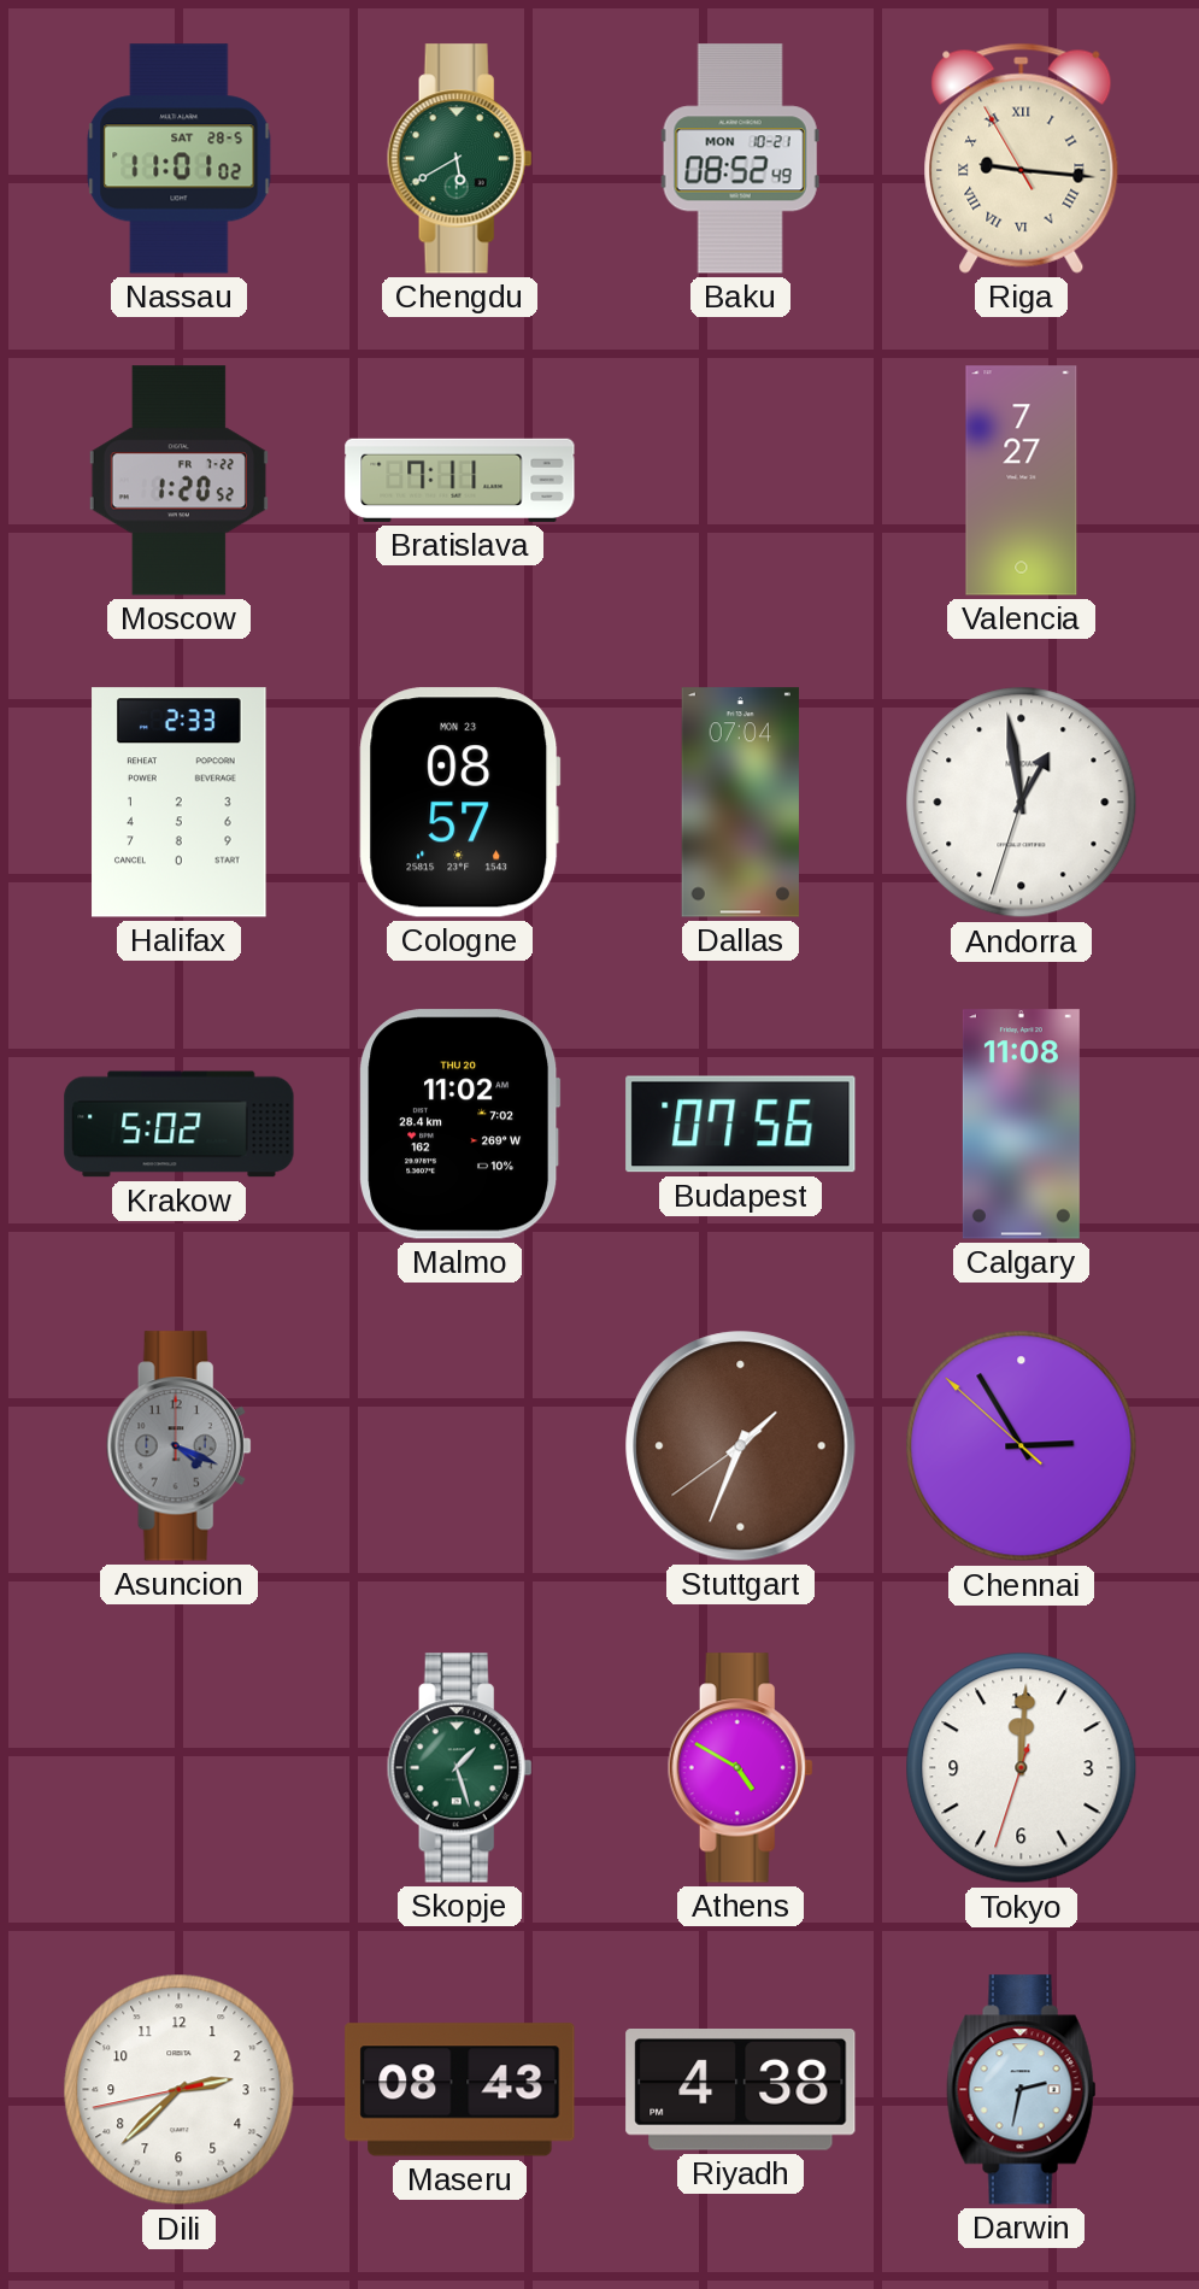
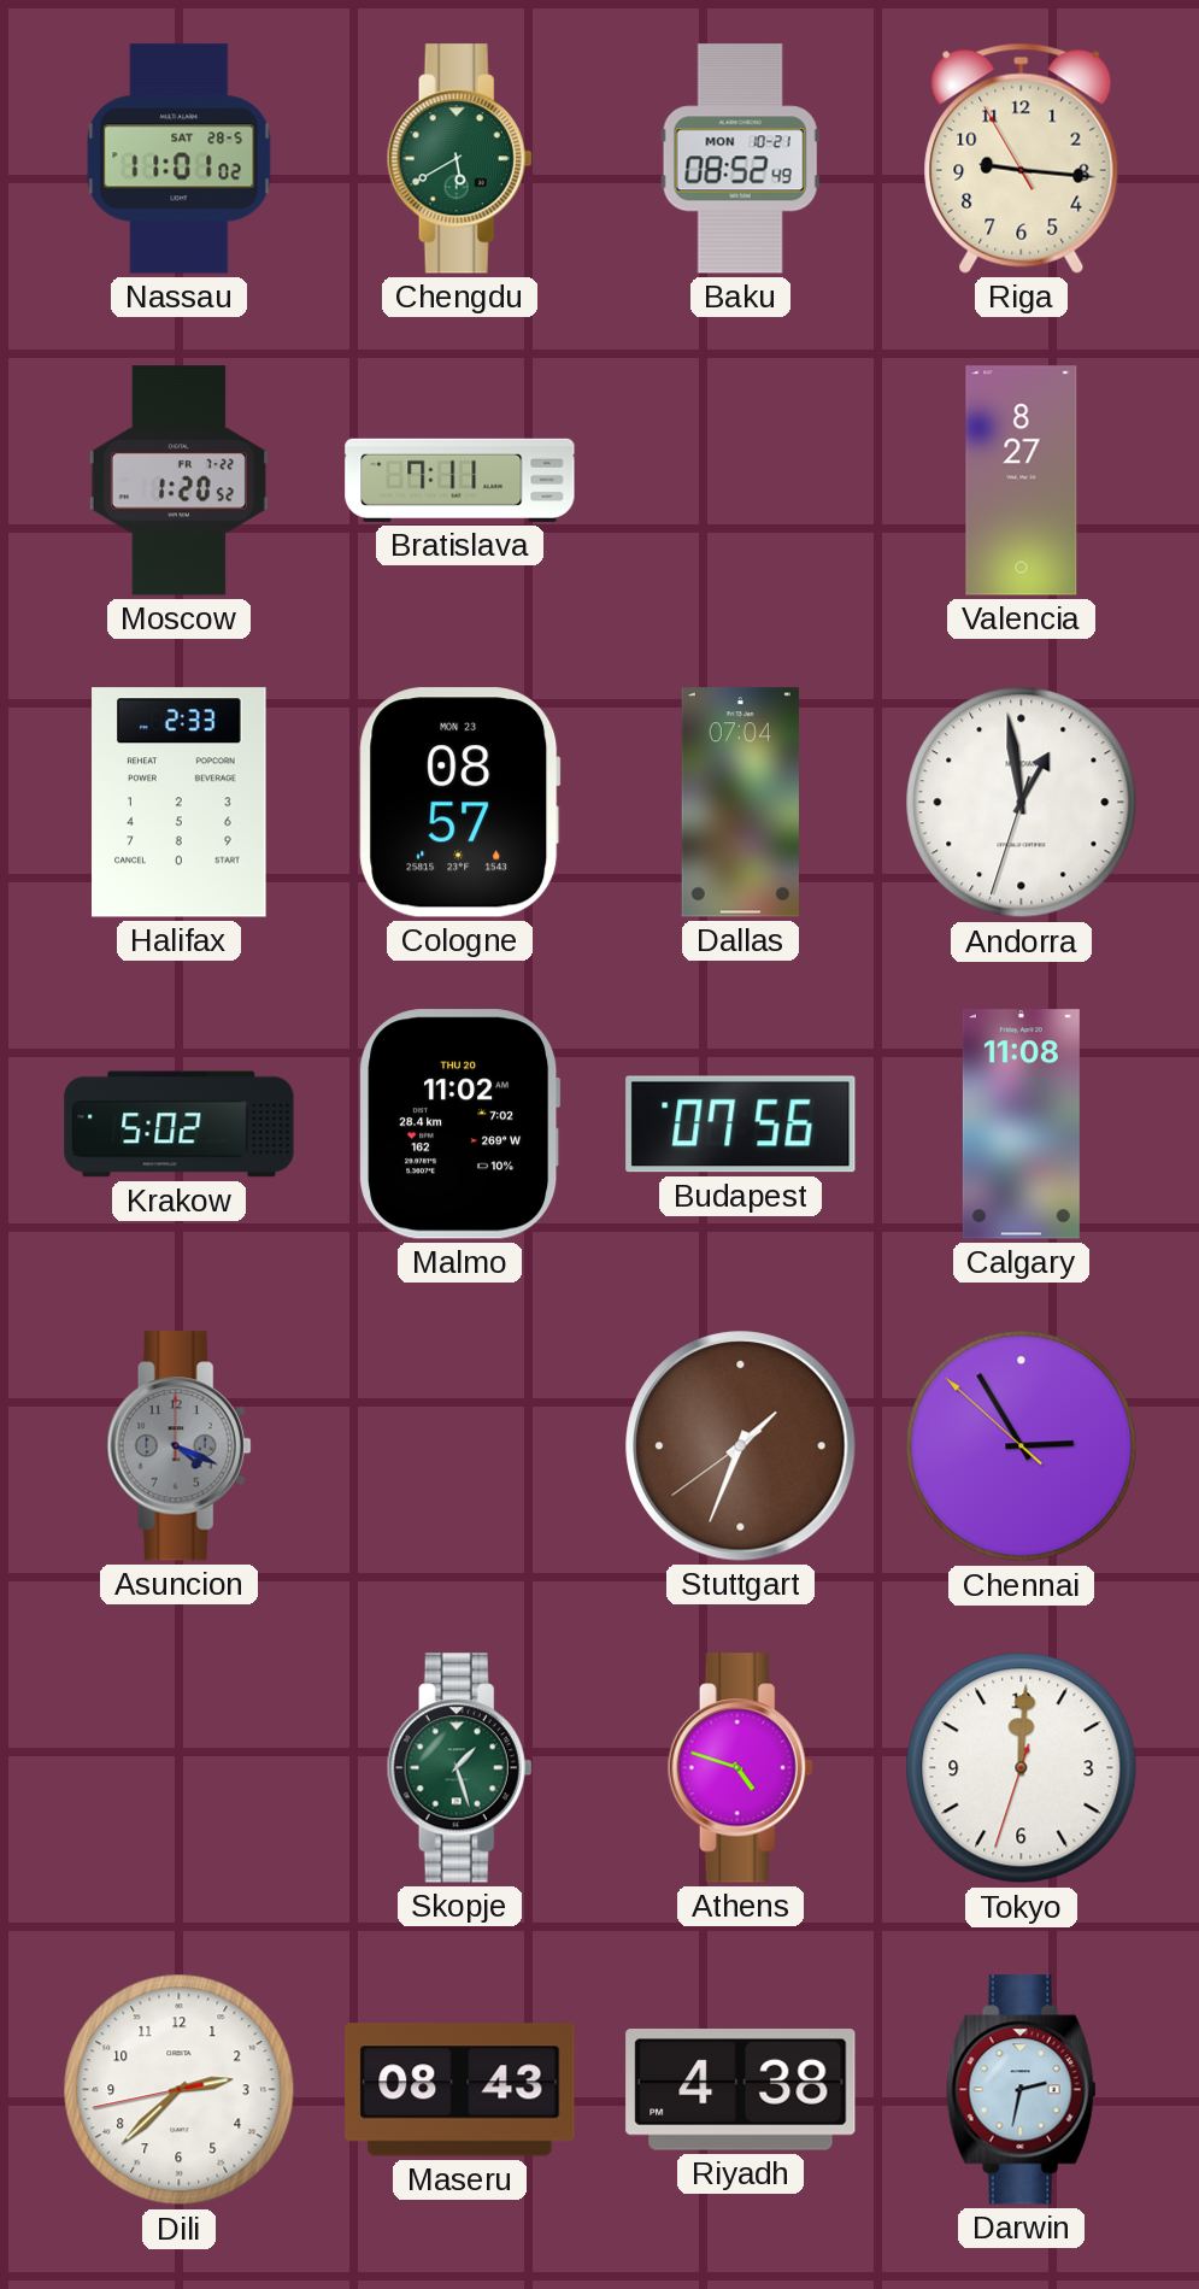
Riga numerals: Roman -> Arabic (1022, 158)
Valencia: 7:27 -> 8:27 (1022, 481)
Athens: 4:50 -> 4:48 (740, 1768)
